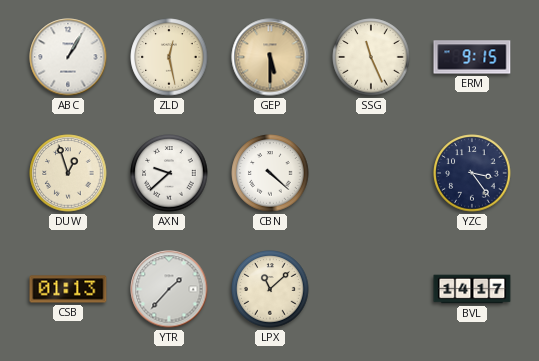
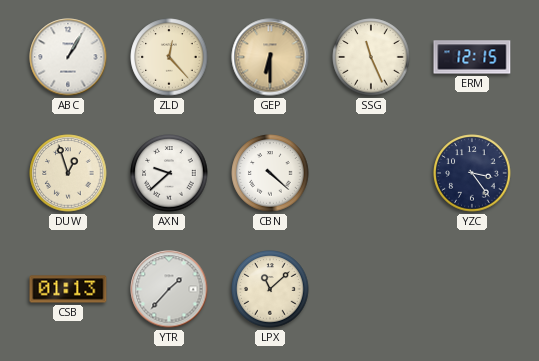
ZLD: 12:28 -> 12:23 (169, 57)
GEP: 5:30 -> 6:30 (270, 57)
ERM: 9:15 -> 12:15 (472, 57)
BVL: 14:17 -> none (472, 289)
